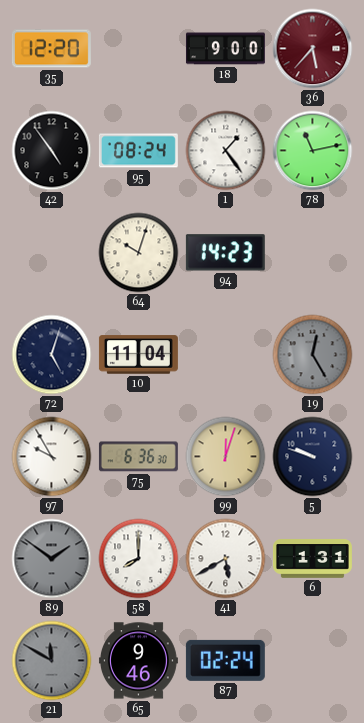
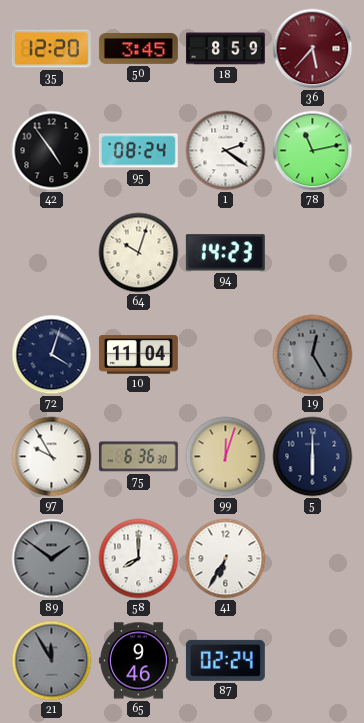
50: none -> 3:45 (138, 48)
18: 9:00 -> 8:59 (225, 49)
1: 1:24 -> 2:21 (226, 151)
72: 5:03 -> 4:03 (52, 355)
5: 9:48 -> 6:00 (313, 457)
41: 5:40 -> 6:35 (226, 559)
6: 1:31 -> none (312, 559)
21: 11:50 -> 11:55 (52, 661)
